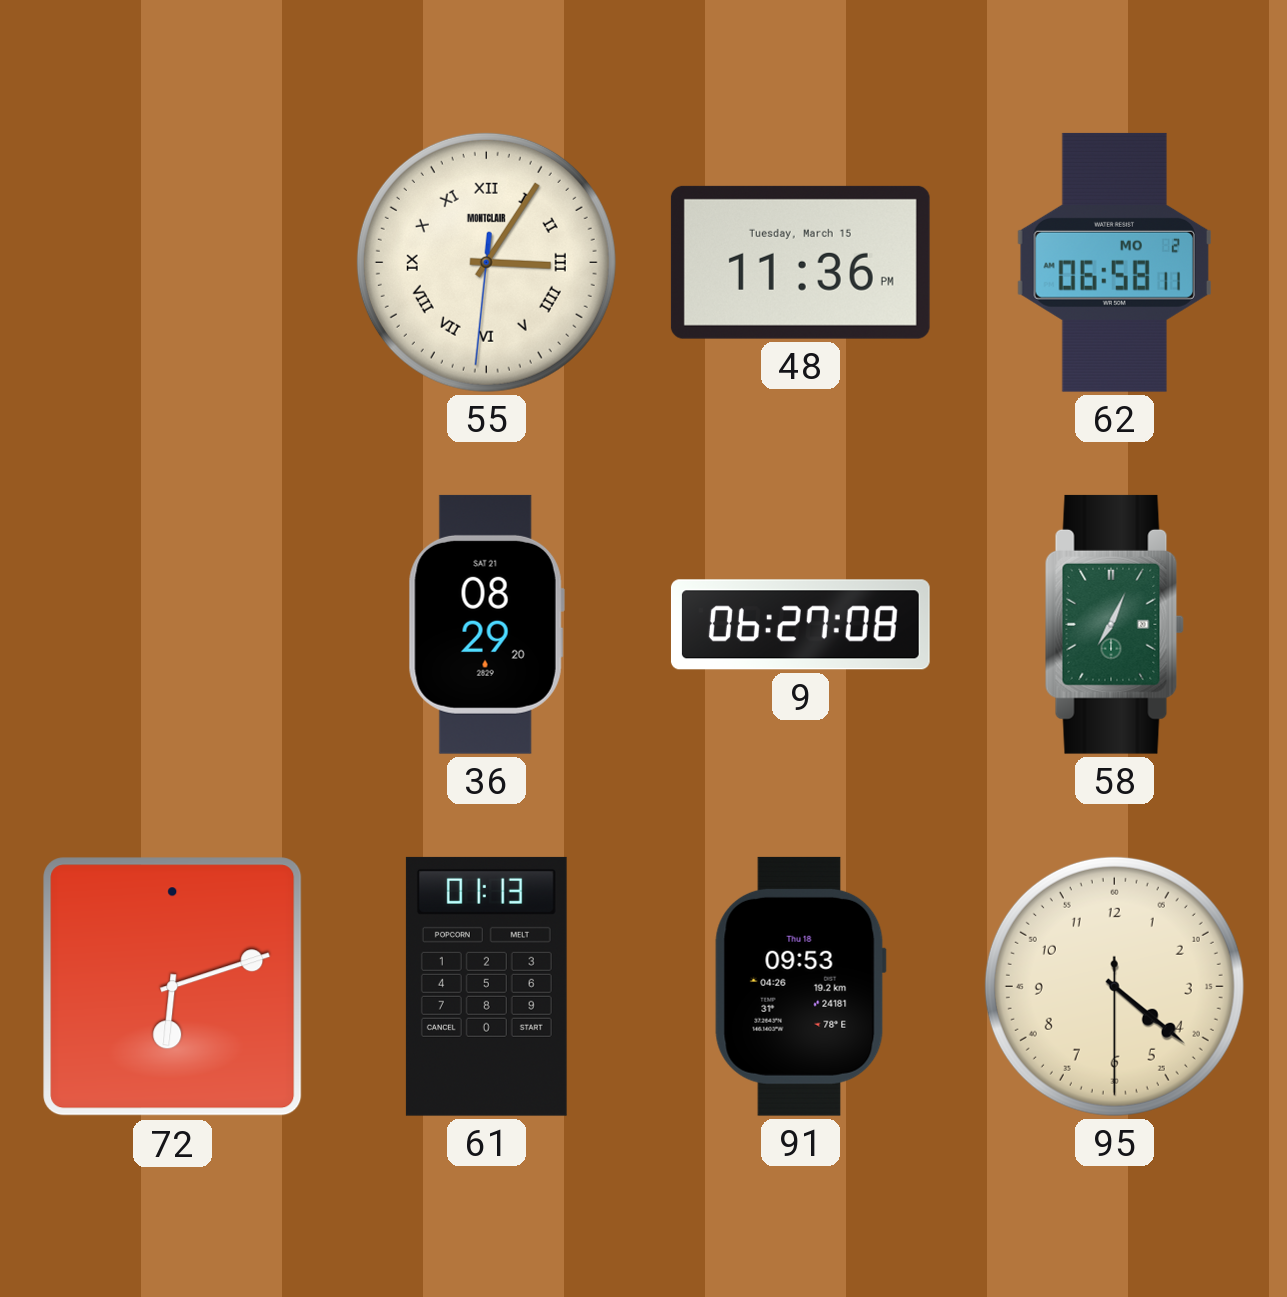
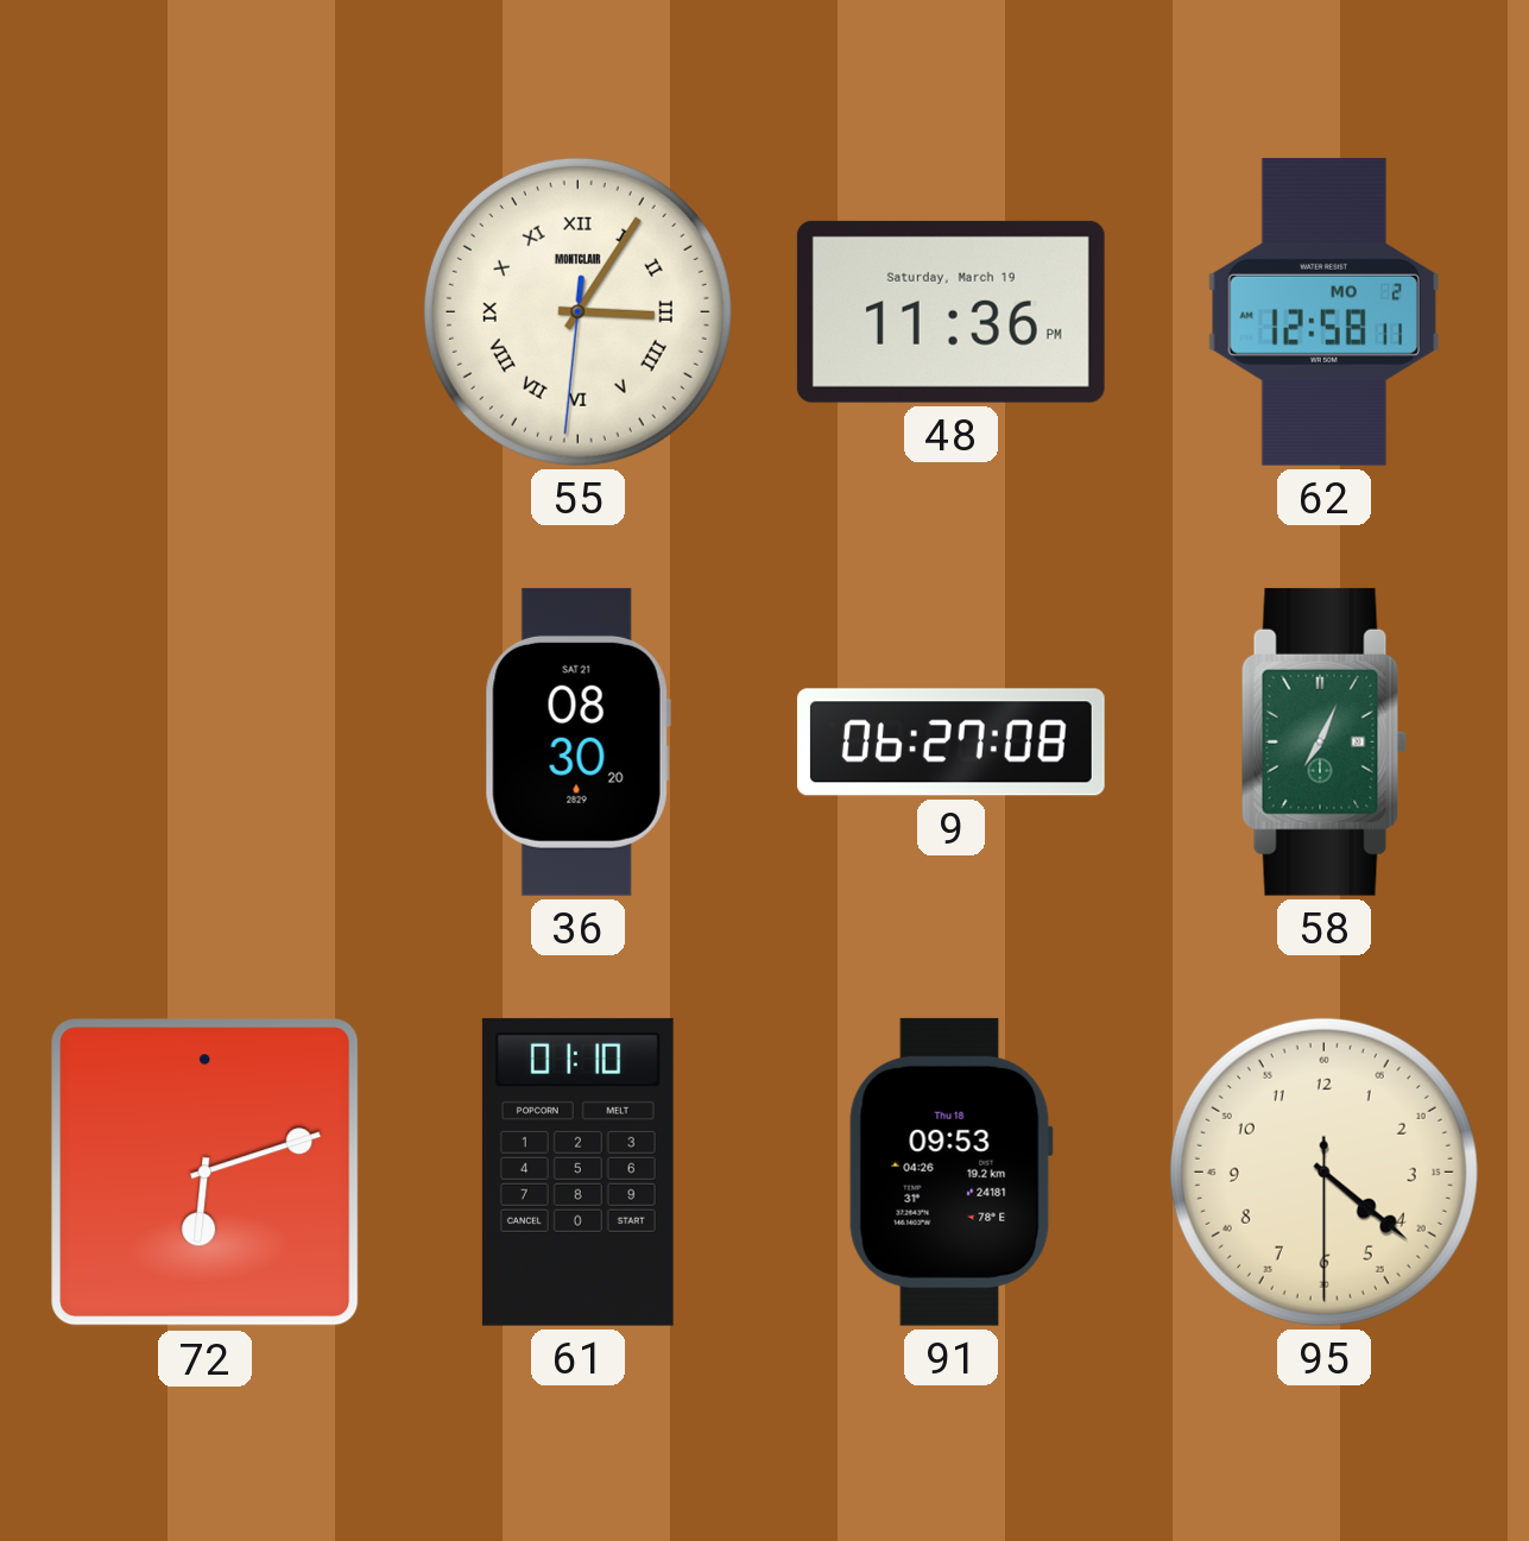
48 date: Tuesday, March 15 -> Saturday, March 19 (950, 311)
62: 06:58 -> 12:58 (1323, 311)
36: 08:29 -> 08:30 (577, 741)
61: 01:13 -> 01:10 (577, 1171)
